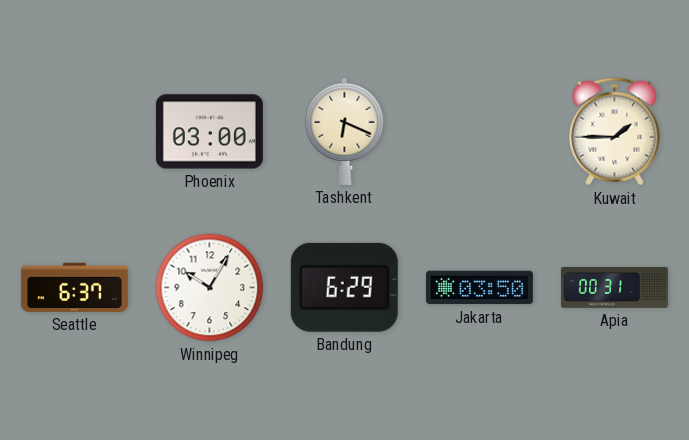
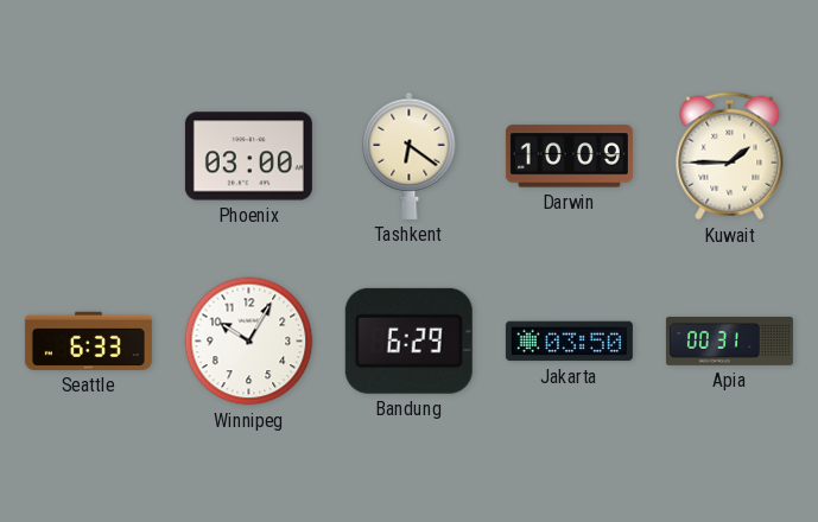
Tashkent: 6:19 -> 6:21 (410, 155)
Darwin: none -> 10:09 (569, 157)
Seattle: 6:37 -> 6:33 (88, 340)
